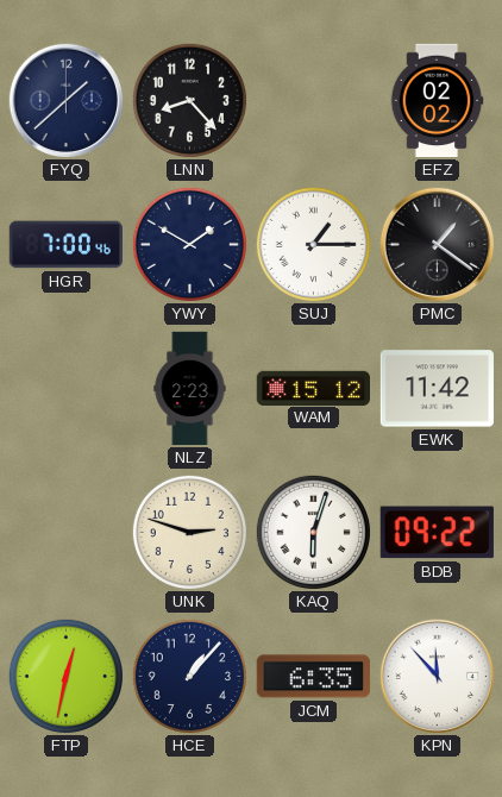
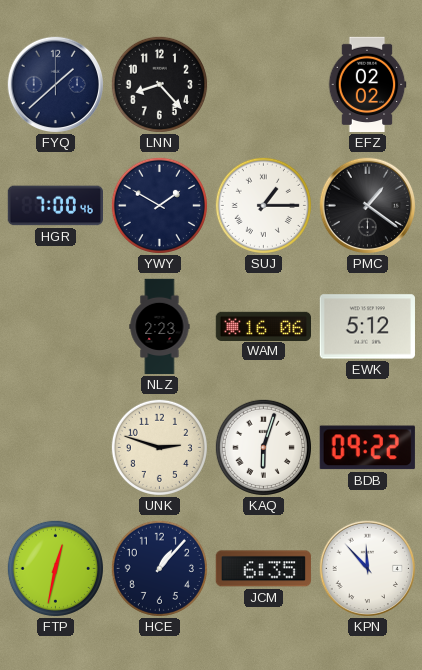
WAM: 15:12 -> 16:06 (263, 326)
EWK: 11:42 -> 5:12 (367, 327)
